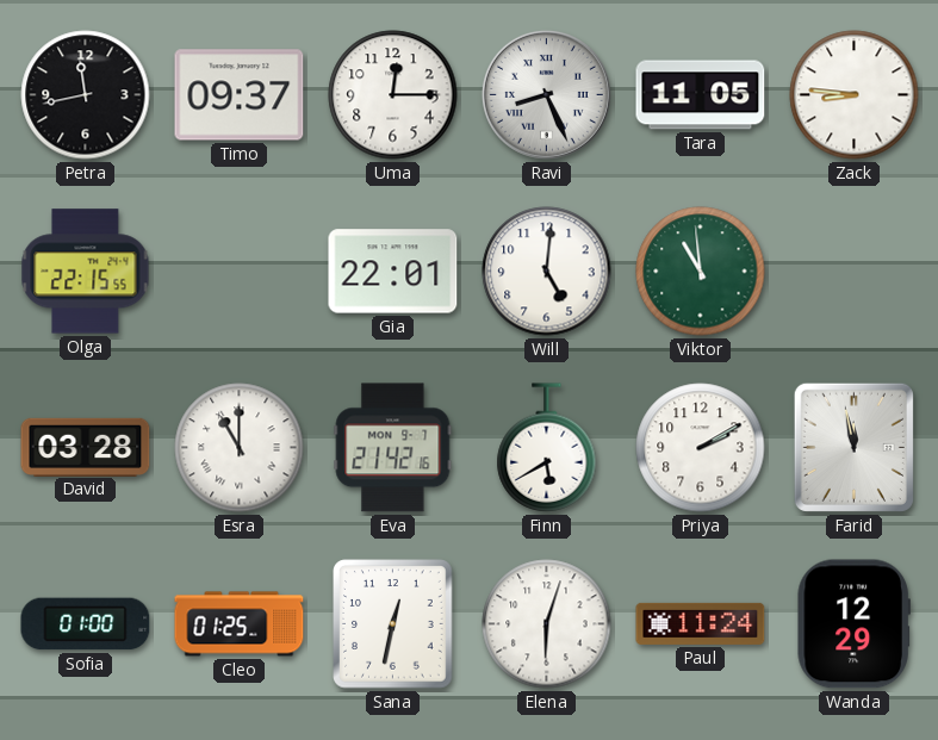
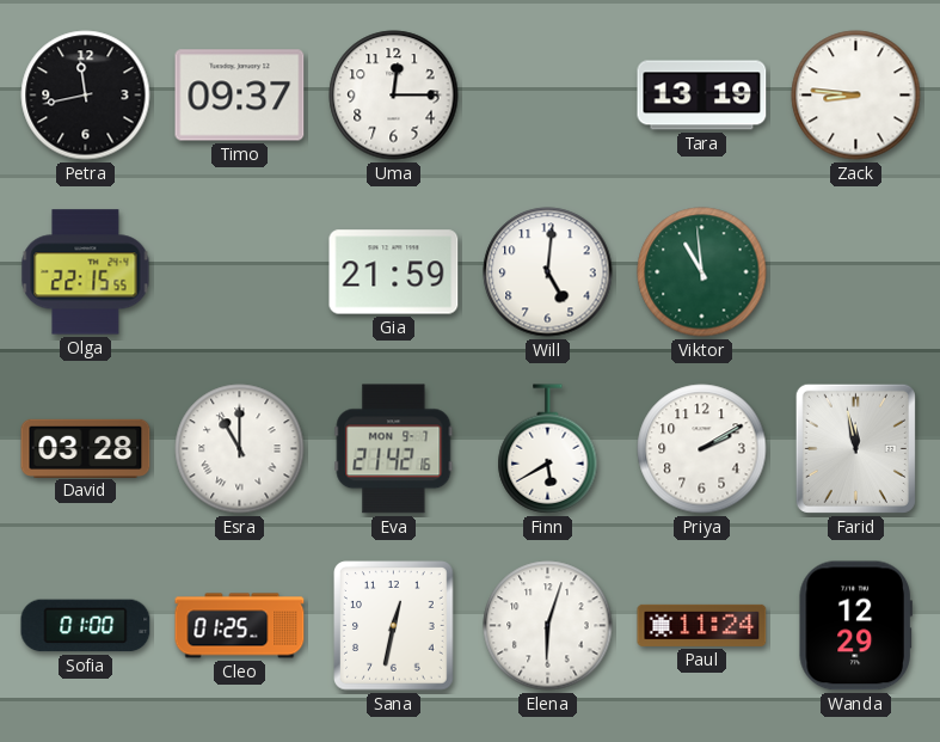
Ravi: 8:26 -> none (546, 94)
Tara: 11:05 -> 13:19 (702, 96)
Gia: 22:01 -> 21:59 (394, 272)
